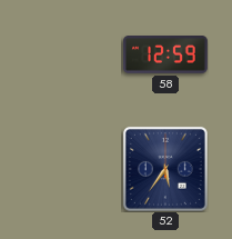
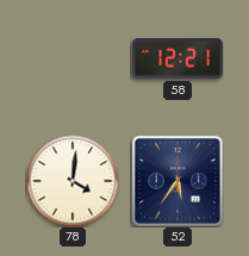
58: 12:59 -> 12:21 (178, 60)
78: none -> 4:01 (73, 181)
